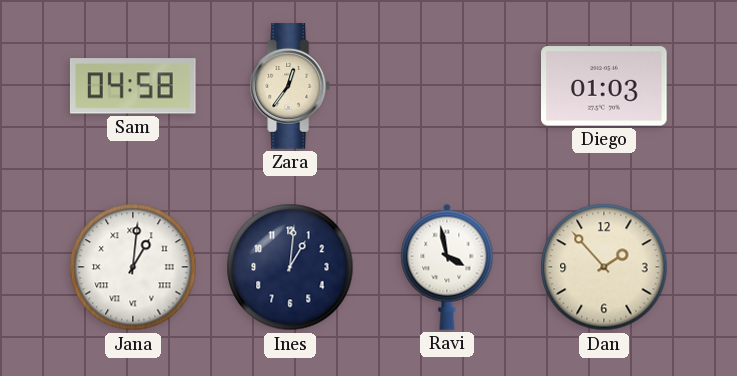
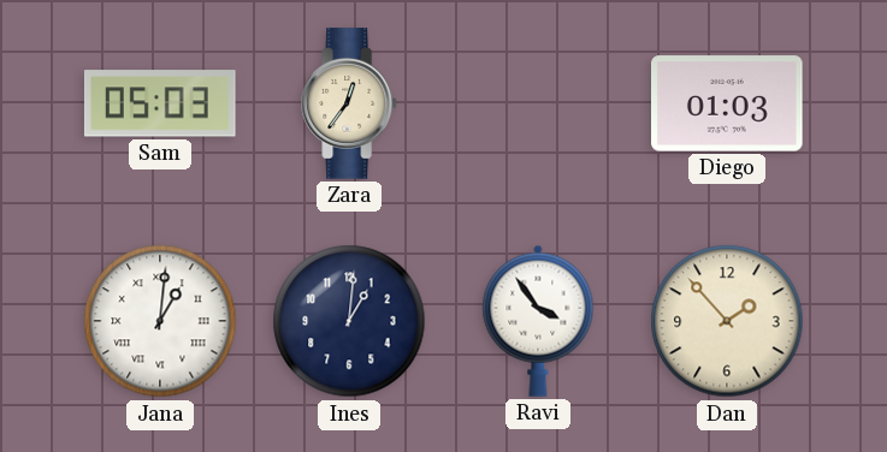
Sam: 04:58 -> 05:03 (160, 103)
Ravi: 3:58 -> 3:54 (538, 321)
